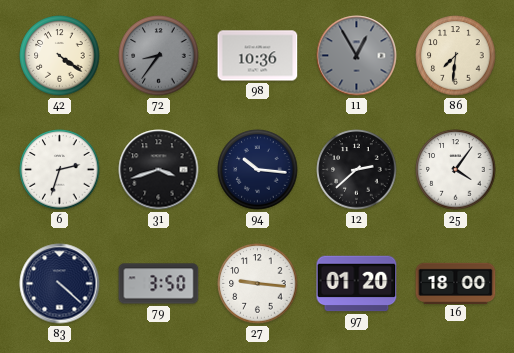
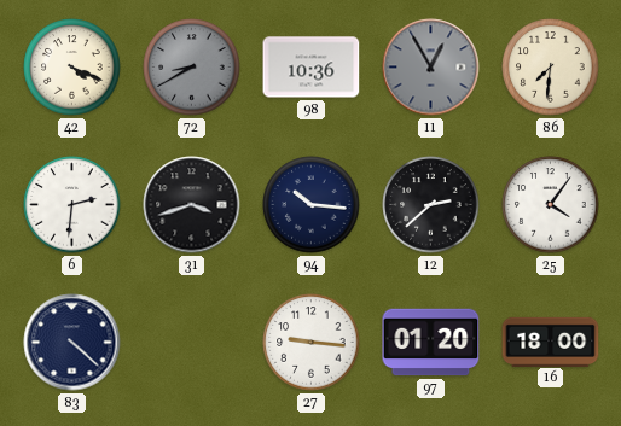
42: 4:21 -> 4:19 (72, 68)
72: 8:36 -> 8:40 (192, 68)
6: 2:33 -> 2:31 (72, 205)
79: 3:50 -> none (159, 284)
